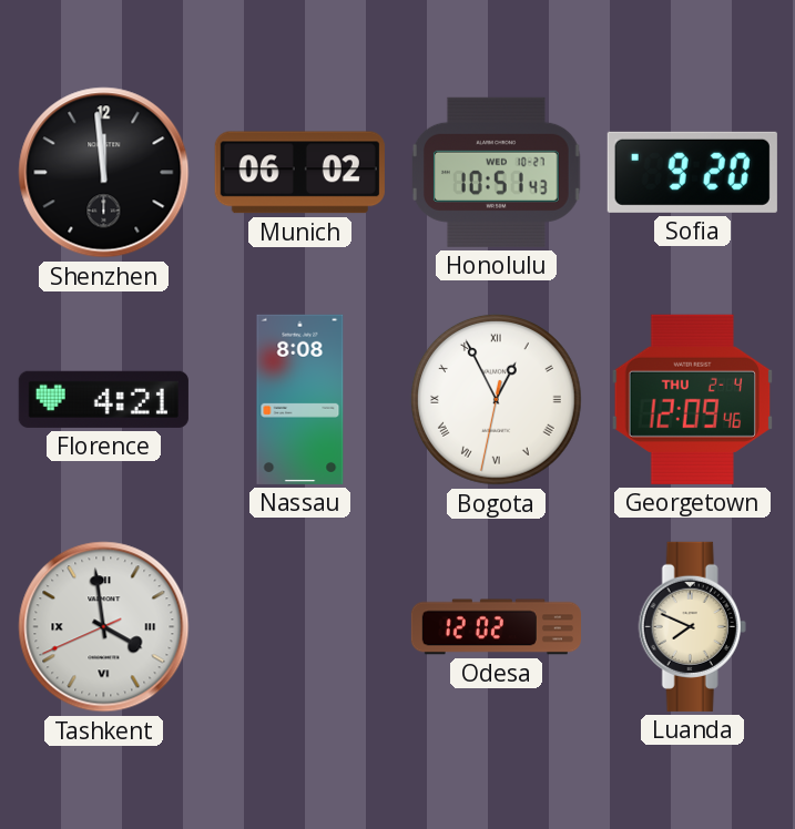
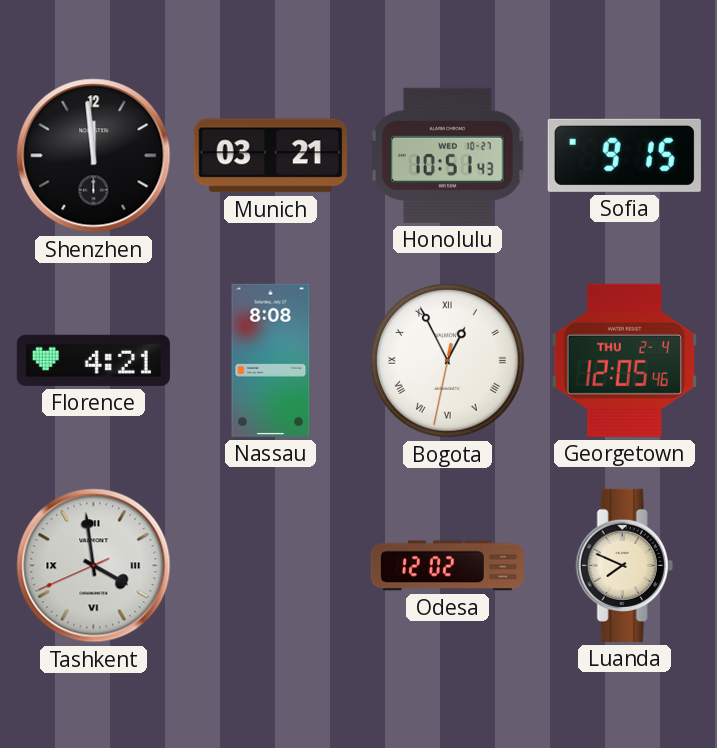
Munich: 06:02 -> 03:21 (270, 156)
Sofia: 9:20 -> 9:15 (624, 155)
Georgetown: 12:09 -> 12:05 (624, 360)
